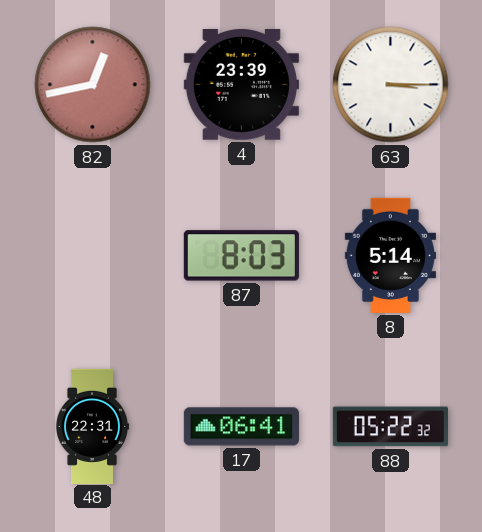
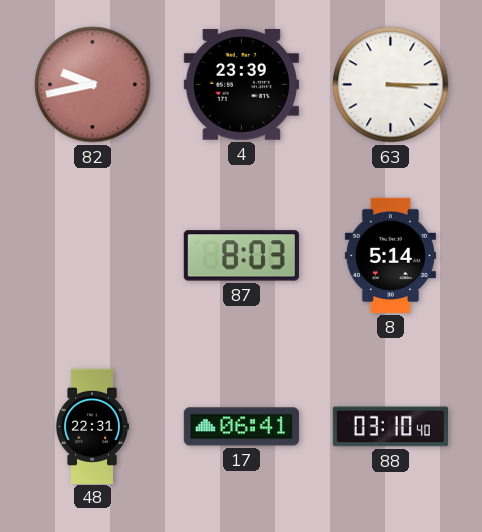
82: 12:43 -> 9:43 (93, 85)
88: 05:22 -> 03:10 (390, 427)
